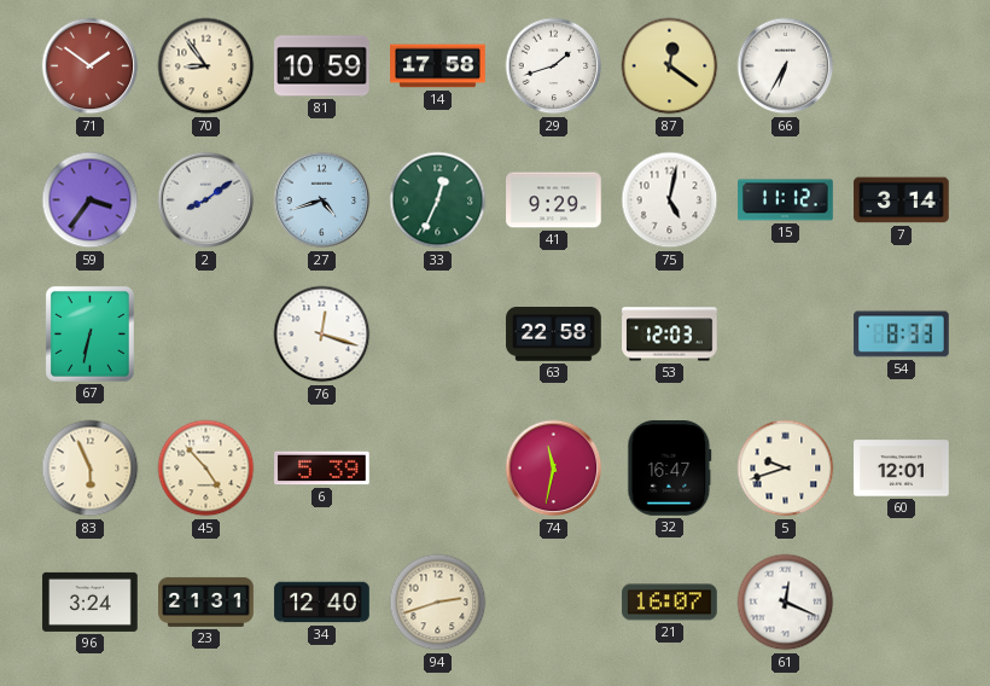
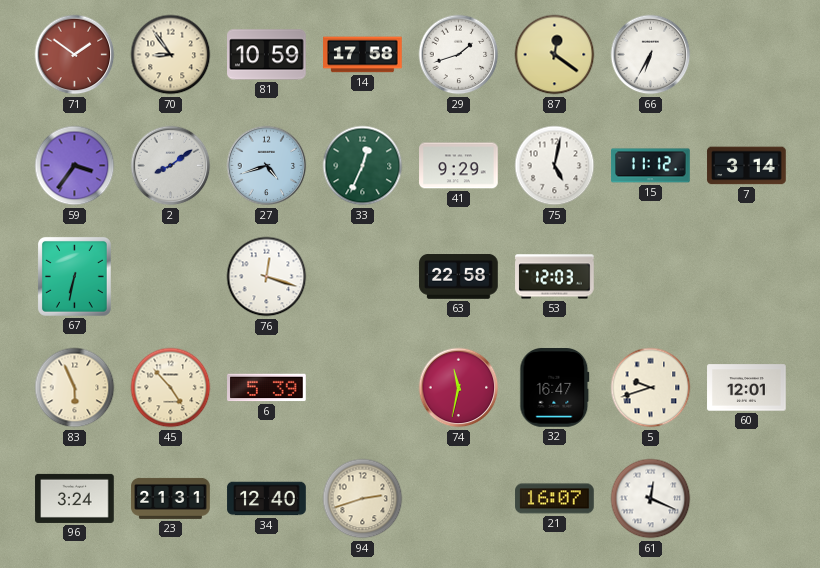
54: 8:33 -> none (902, 335)
